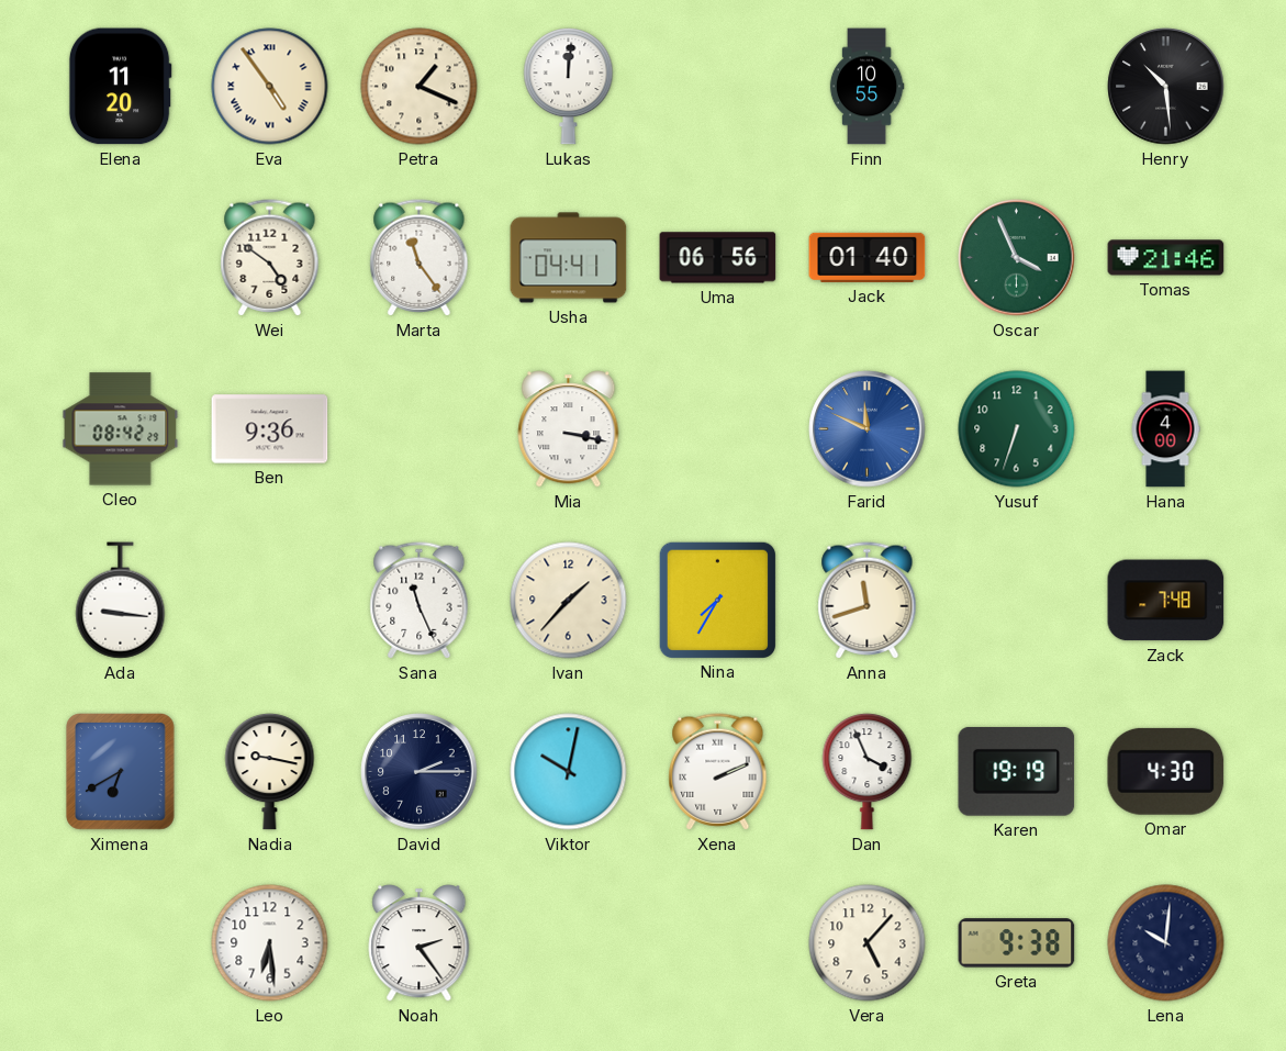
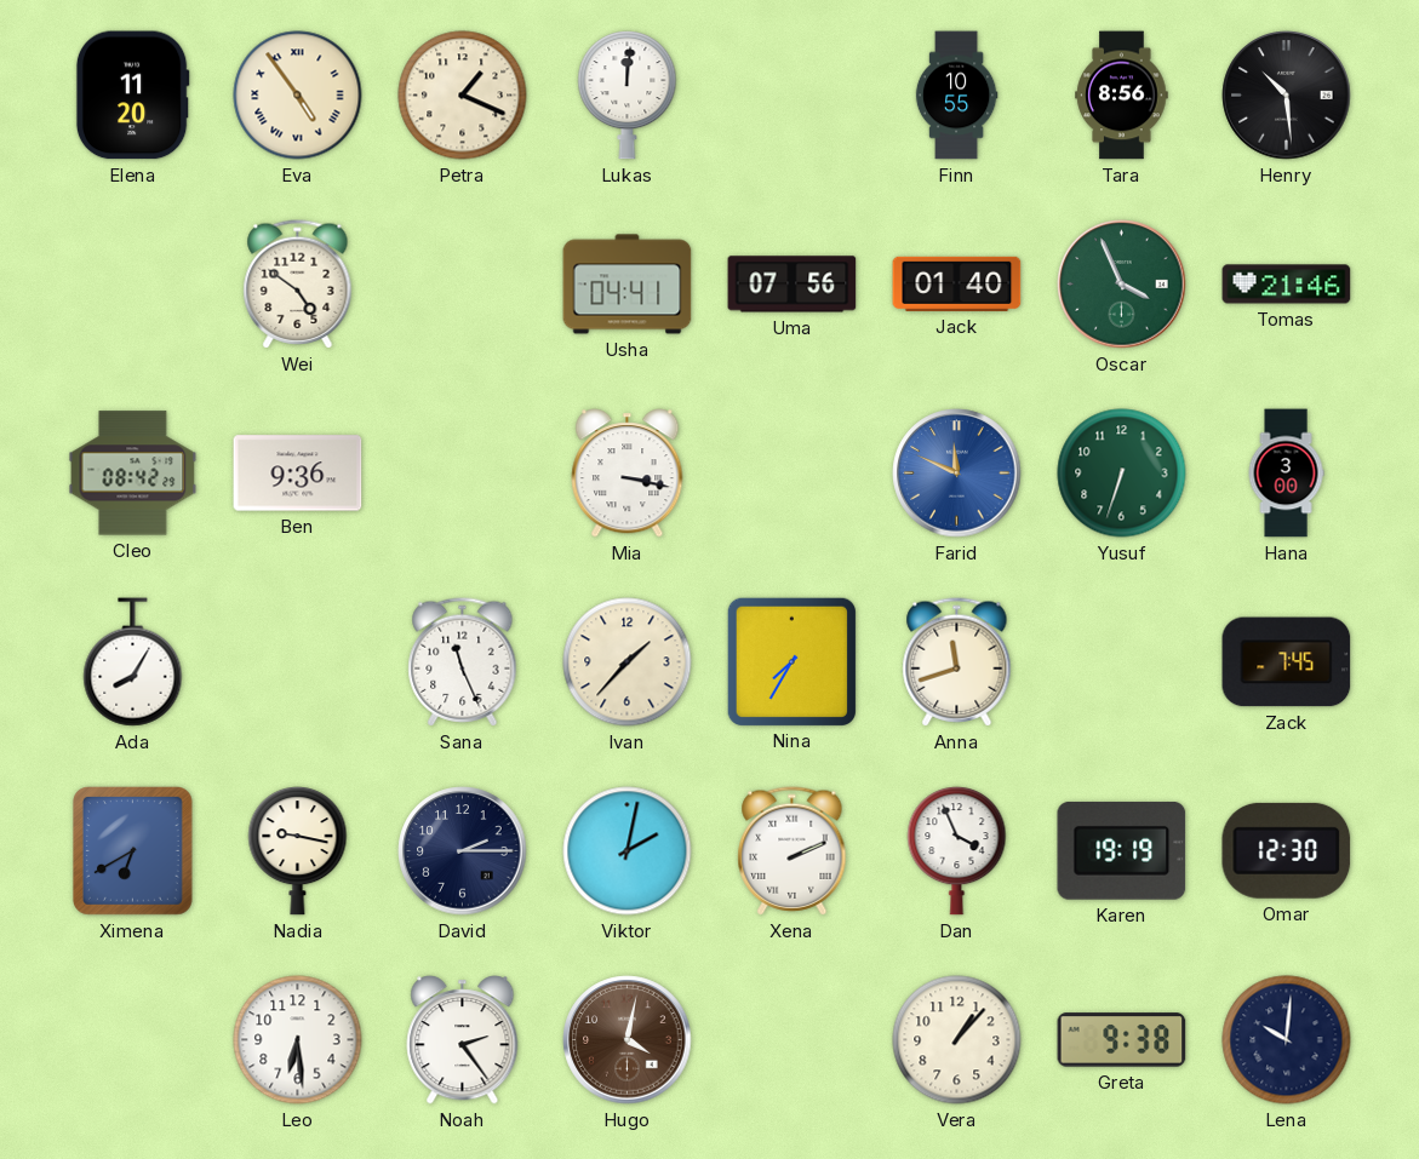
Tara: none -> 8:56 (1122, 96)
Marta: 11:24 -> none (420, 258)
Uma: 06:56 -> 07:56 (793, 285)
Hana: 4:00 -> 3:00 (1286, 474)
Ada: 9:16 -> 8:05 (133, 662)
Zack: 7:48 -> 7:45 (1287, 662)
Viktor: 10:02 -> 2:02 (628, 851)
Omar: 4:30 -> 12:30 (1287, 850)
Hugo: none -> 4:02 (628, 1040)
Vera: 5:07 -> 1:07 (957, 1040)
